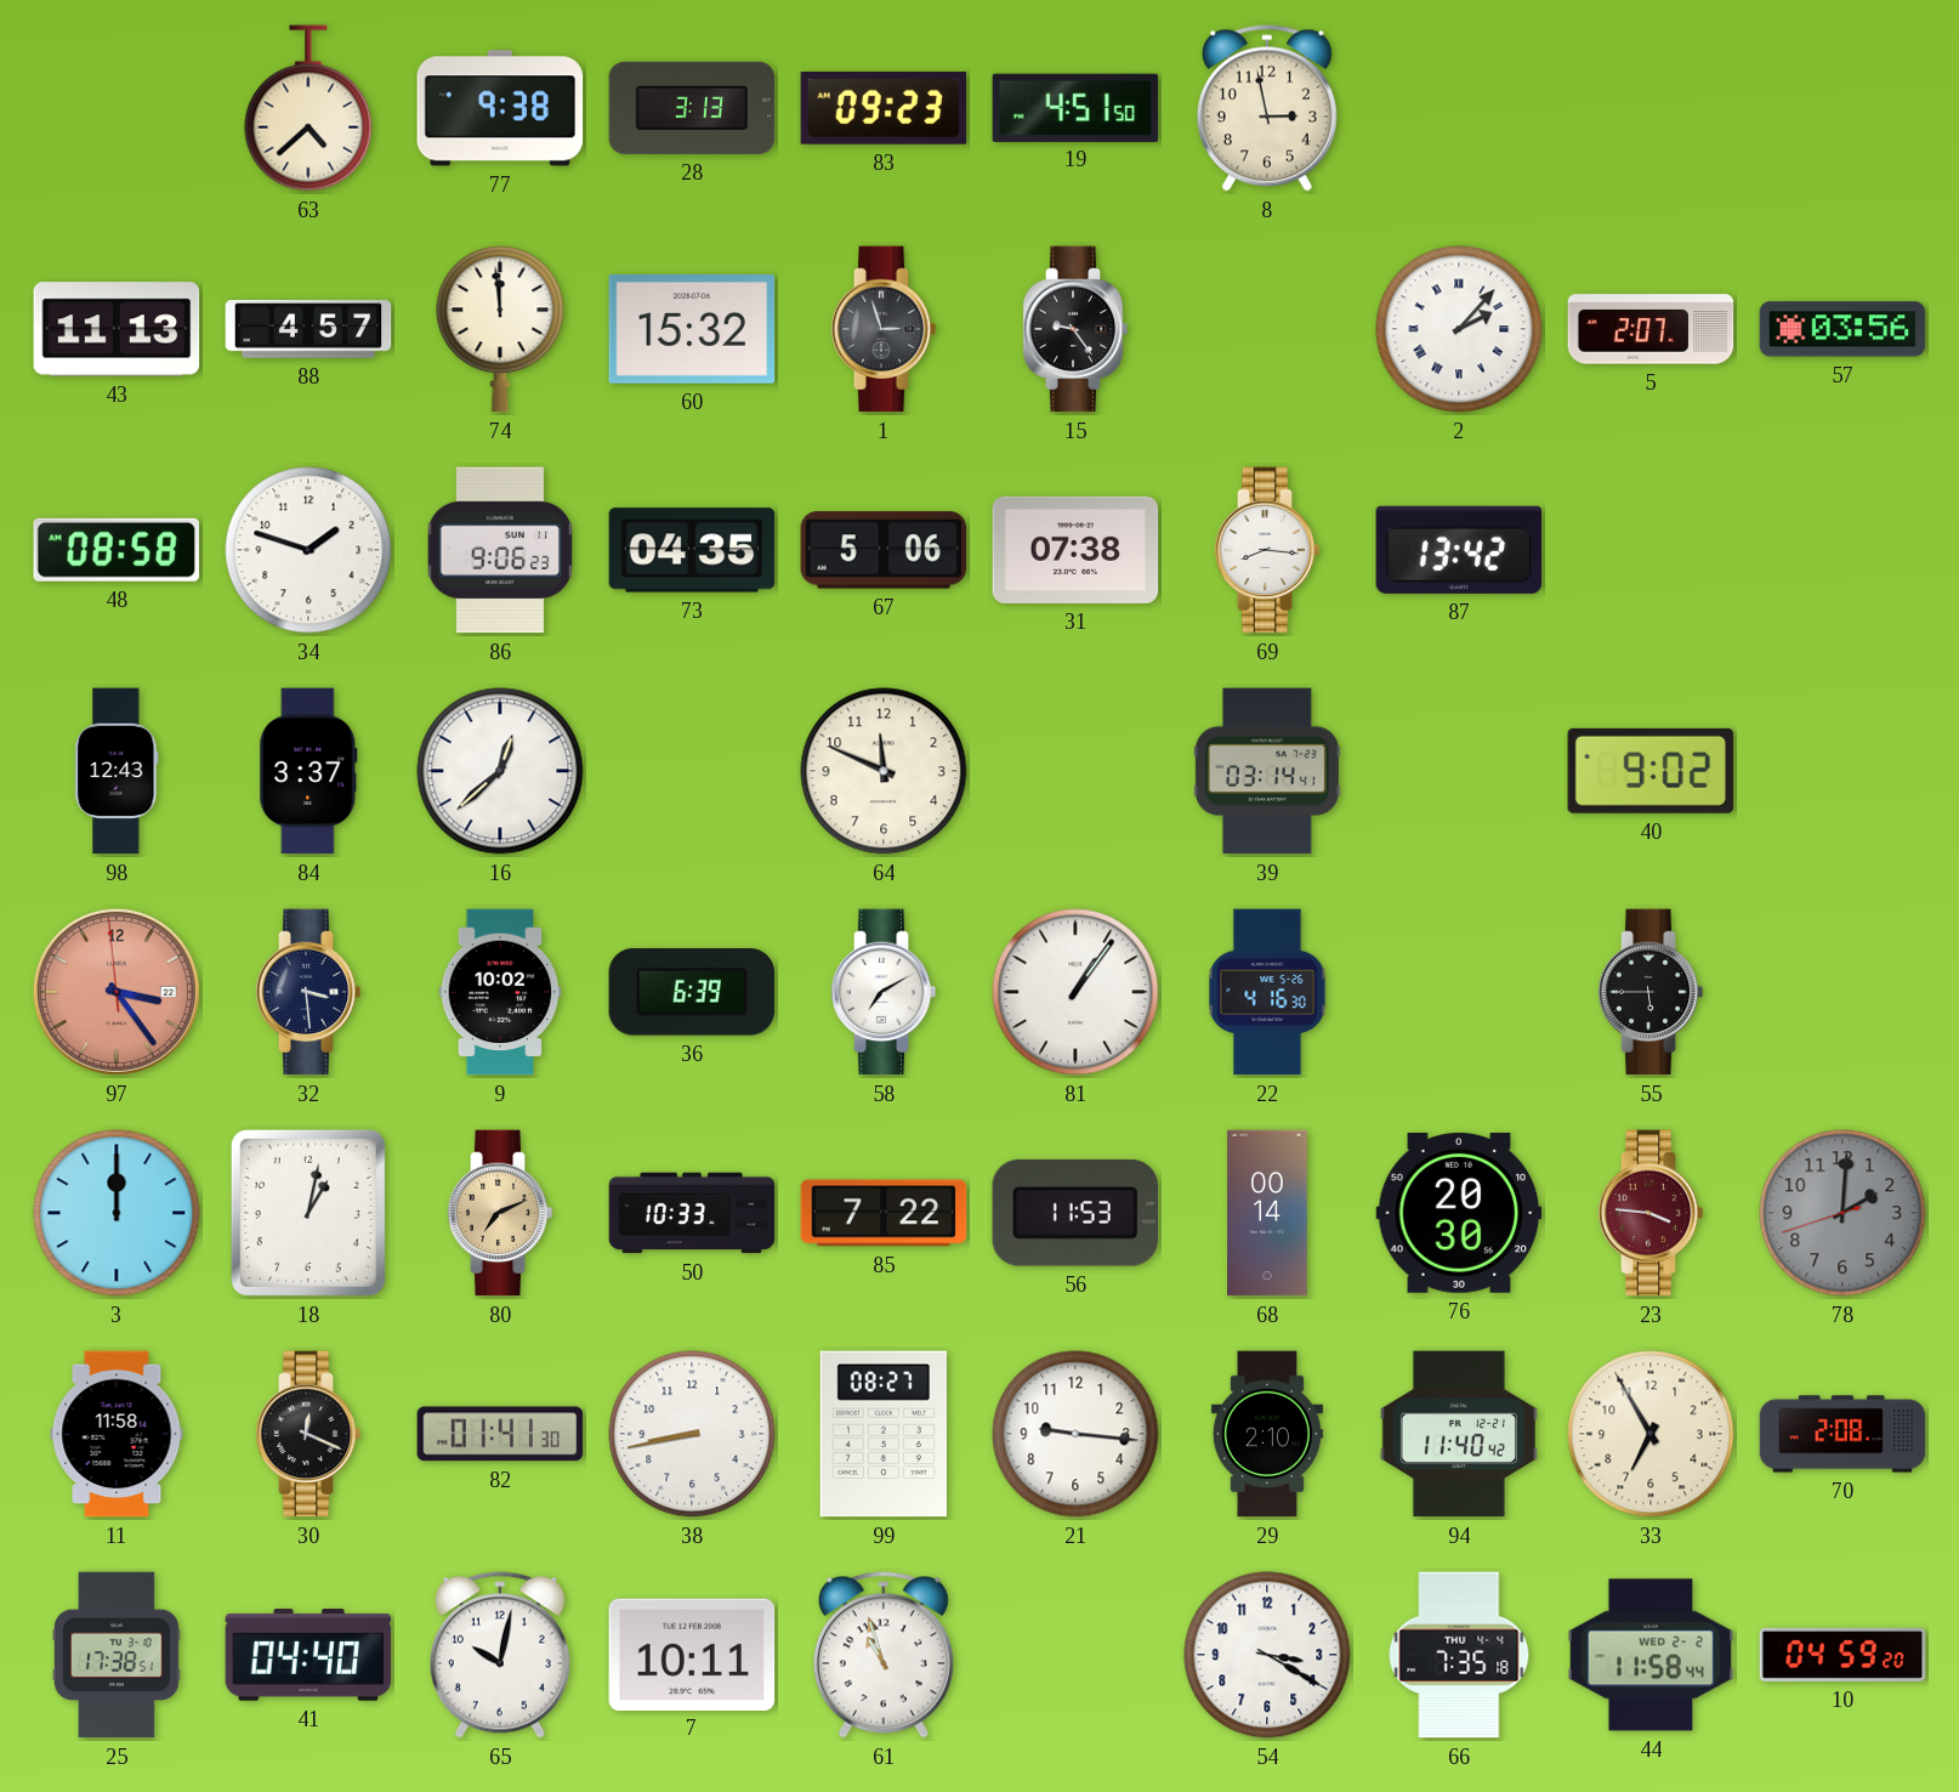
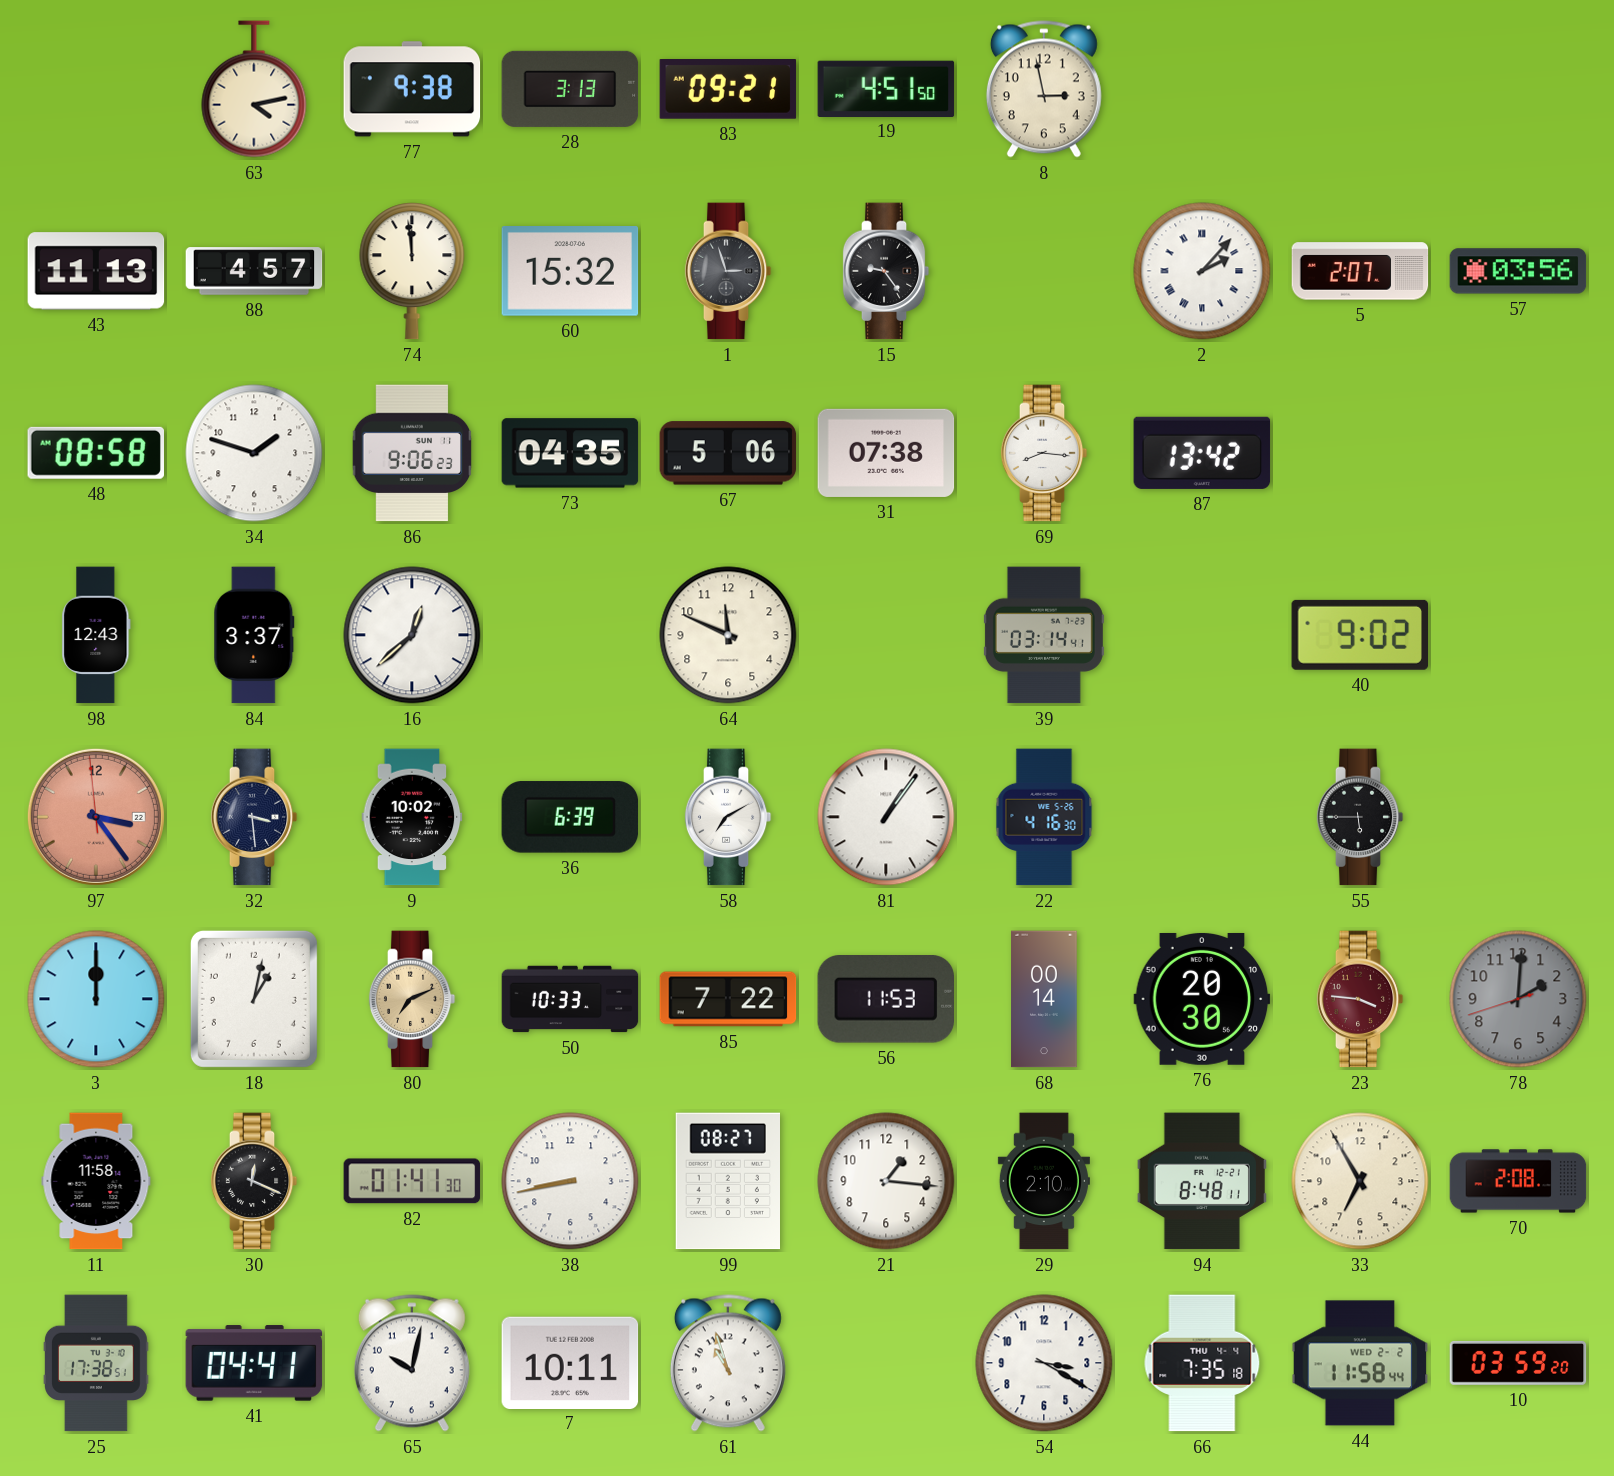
63: 4:38 -> 4:13 (254, 89)
83: 09:23 -> 09:21 (728, 90)
21: 9:16 -> 1:16 (886, 1181)
94: 11:40 -> 8:48 (1202, 1181)
41: 04:40 -> 04:41 (254, 1363)
10: 04:59 -> 03:59 (1518, 1363)
